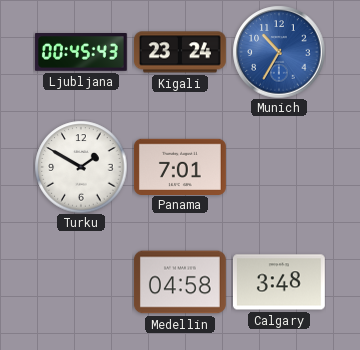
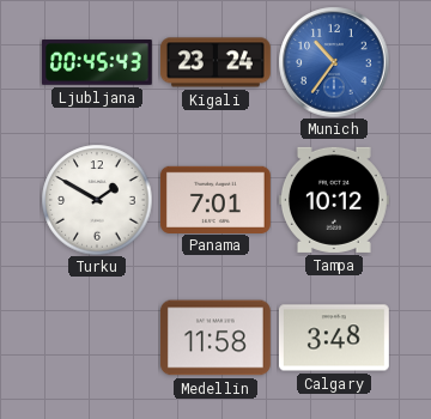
Munich: 10:35 -> 10:36 (334, 62)
Tampa: none -> 10:12 (334, 200)
Medellin: 04:58 -> 11:58 (215, 338)
